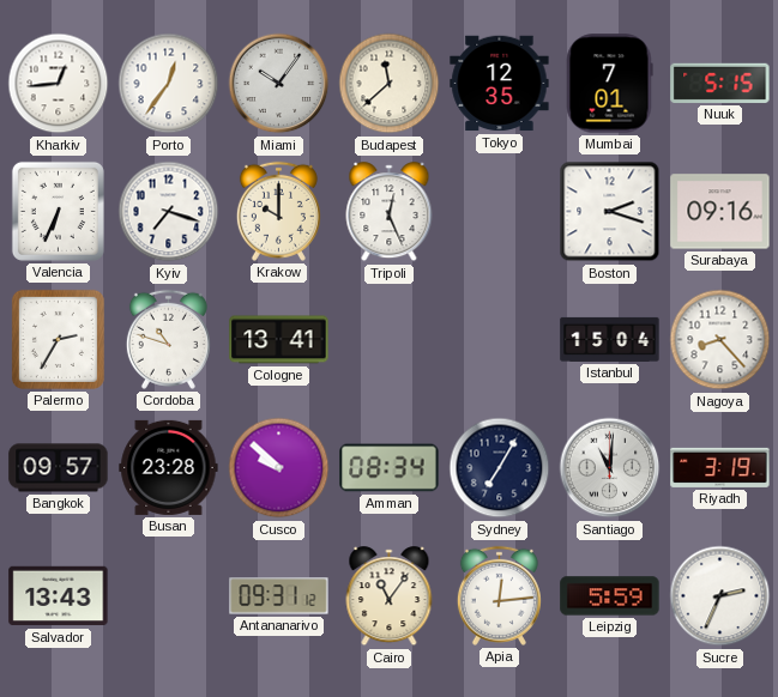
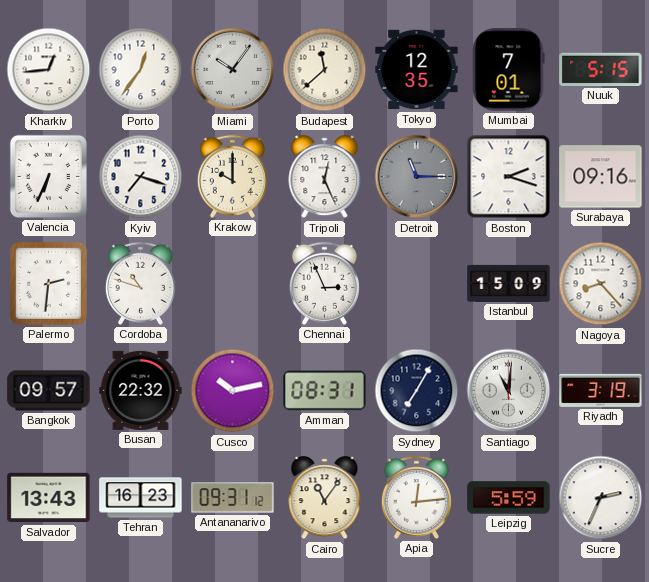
Detroit: none -> 11:15 (417, 177)
Palermo: 2:35 -> 2:31 (48, 283)
Cologne: 13:41 -> none (279, 340)
Chennai: none -> 2:56 (324, 283)
Istanbul: 15:04 -> 15:09 (509, 283)
Busan: 23:28 -> 22:32 (141, 390)
Cusco: 9:52 -> 10:13 (233, 391)
Amman: 08:34 -> 08:31 (325, 391)
Tehran: none -> 16:23 (141, 498)
